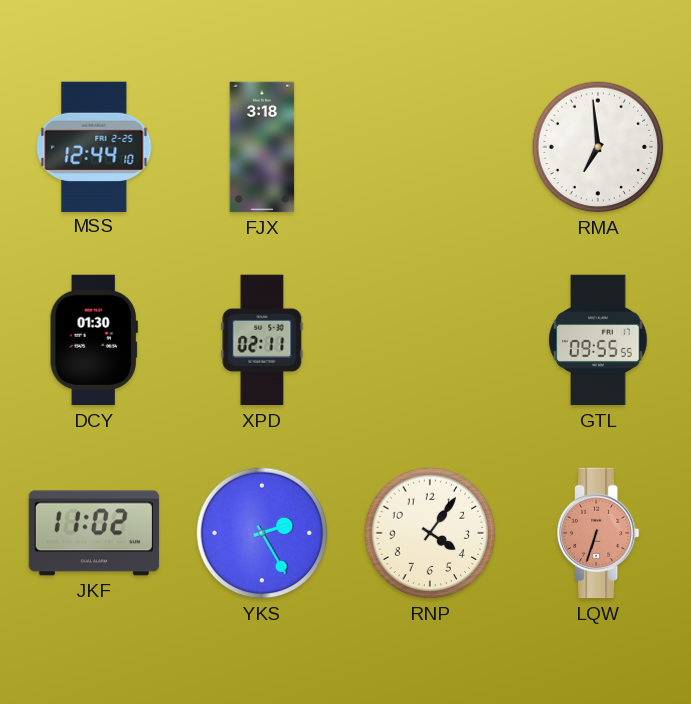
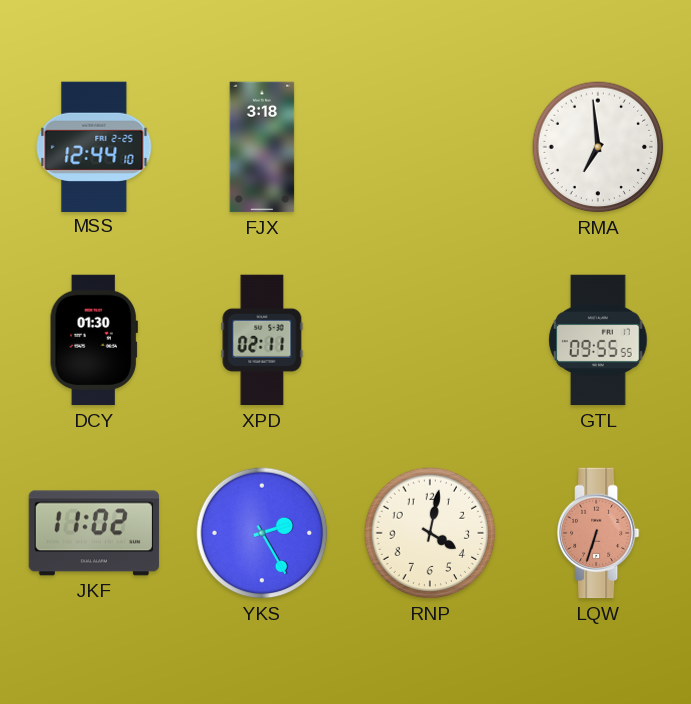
RNP: 4:06 -> 4:02 (430, 533)
